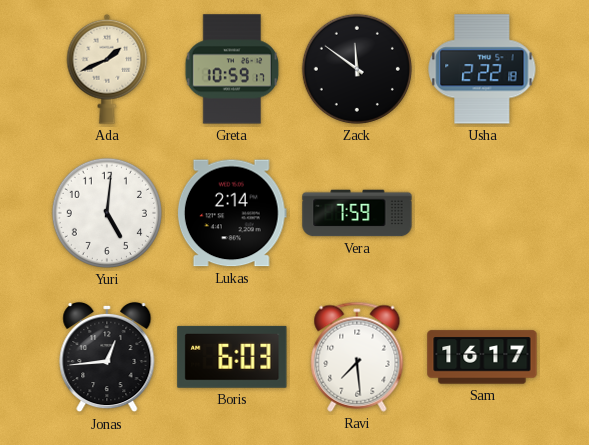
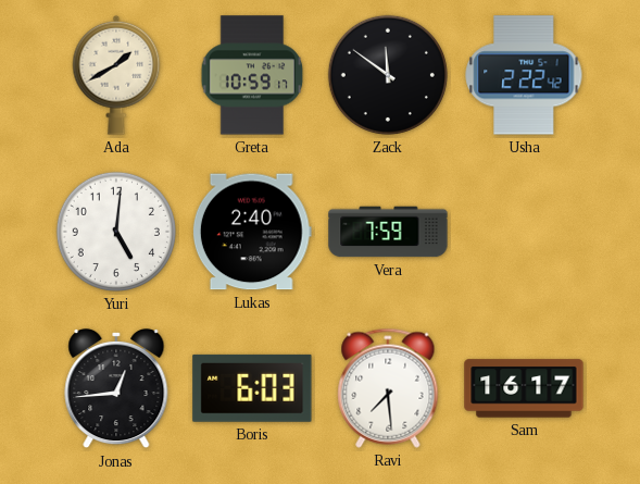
Ada: 1:41 -> 1:40 (116, 75)
Usha: 2:22:18 -> 2:22:42 (524, 75)
Lukas: 2:14 -> 2:40 (252, 232)
